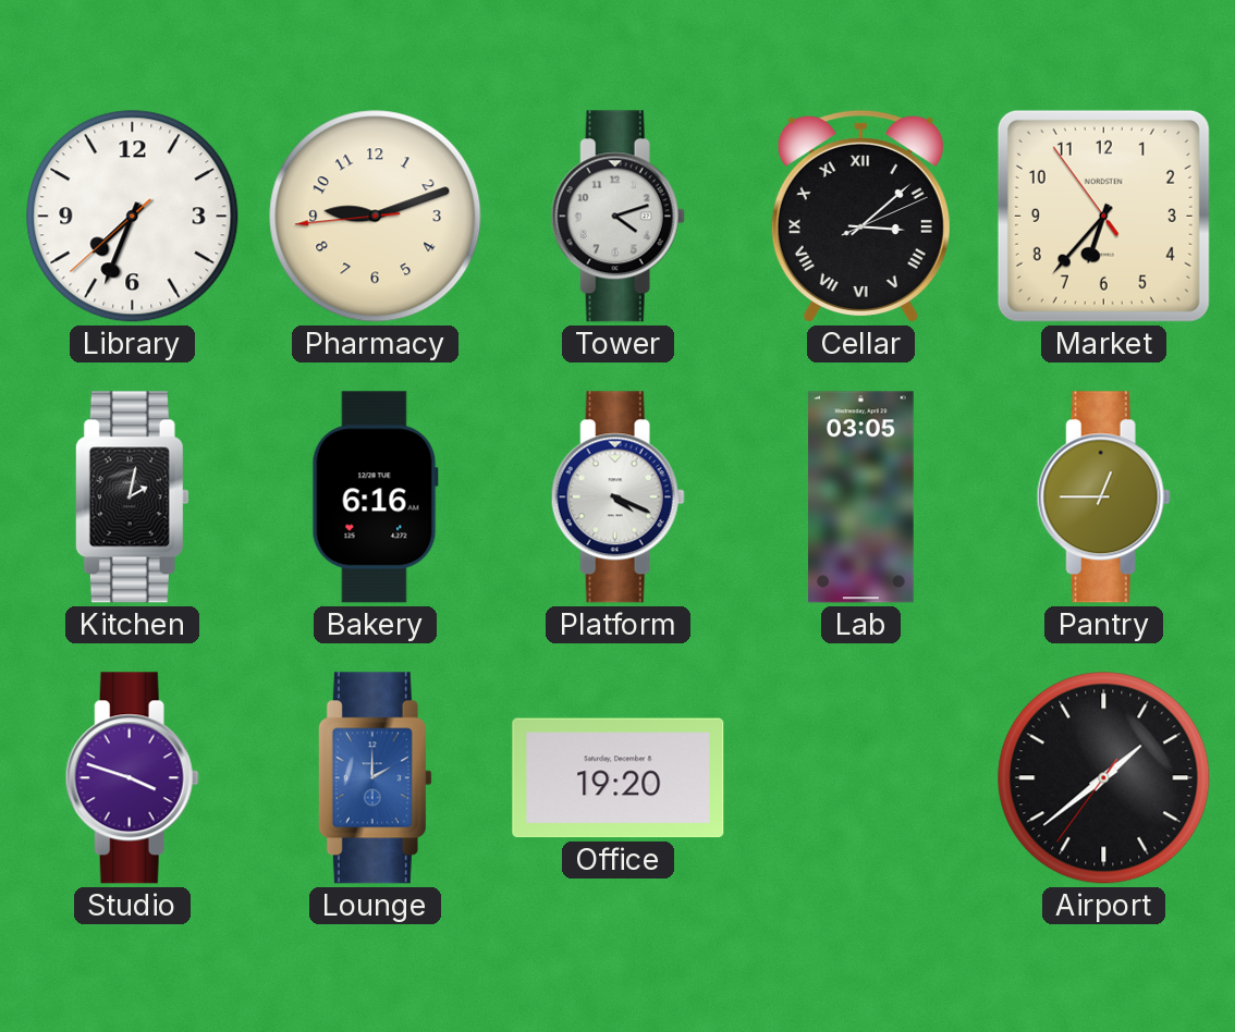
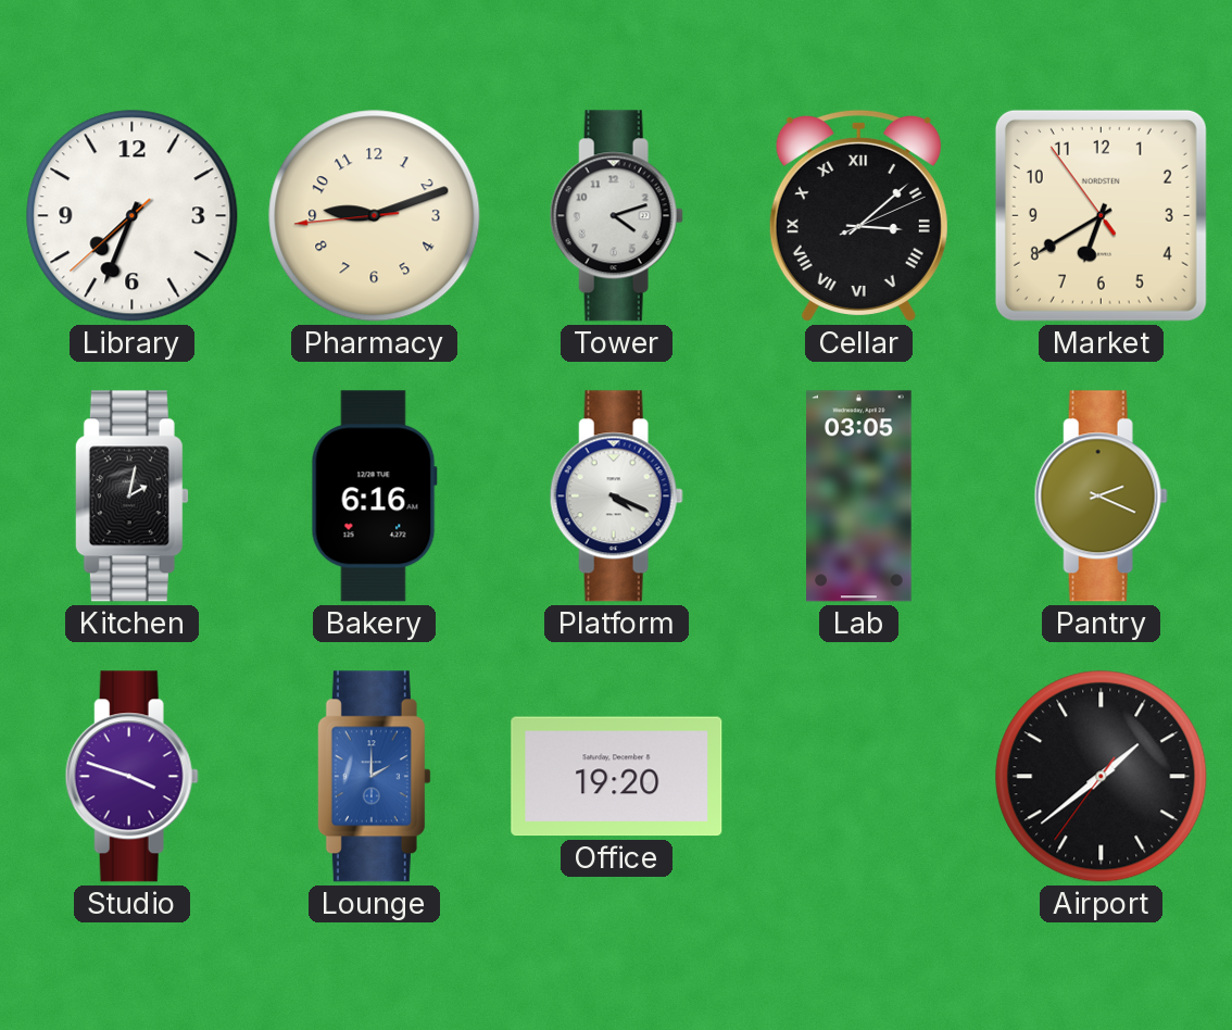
Market: 6:36 -> 6:39 (1101, 215)
Pantry: 12:45 -> 2:19 (1101, 497)
